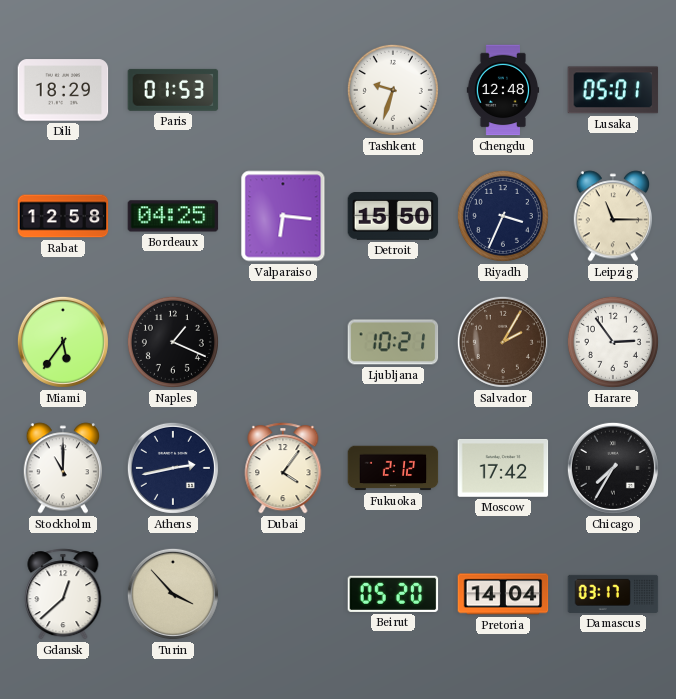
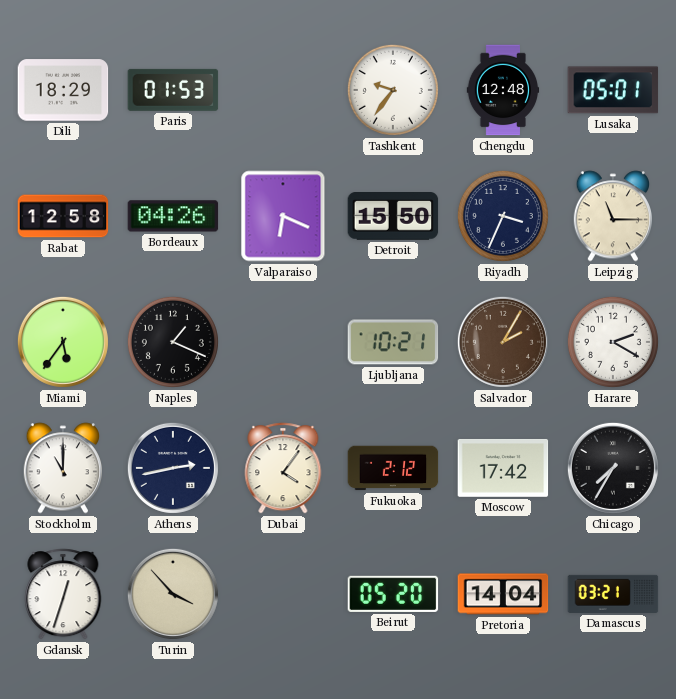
Tashkent: 9:33 -> 9:36 (393, 90)
Bordeaux: 04:25 -> 04:26 (173, 216)
Valparaiso: 6:16 -> 6:19 (283, 216)
Harare: 2:54 -> 2:20 (613, 342)
Gdansk: 12:38 -> 12:33 (63, 594)
Damascus: 03:17 -> 03:21 (613, 594)
